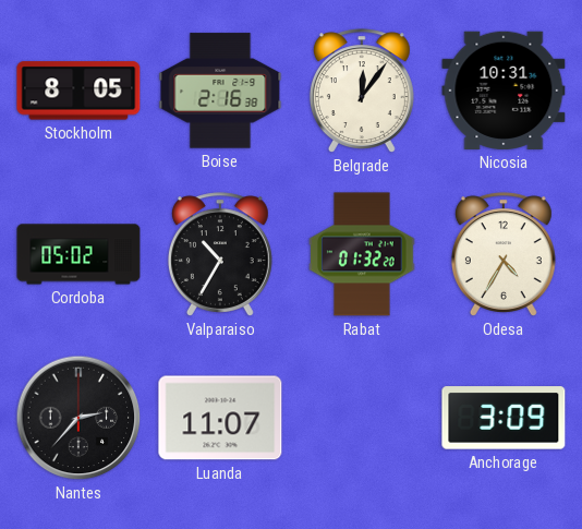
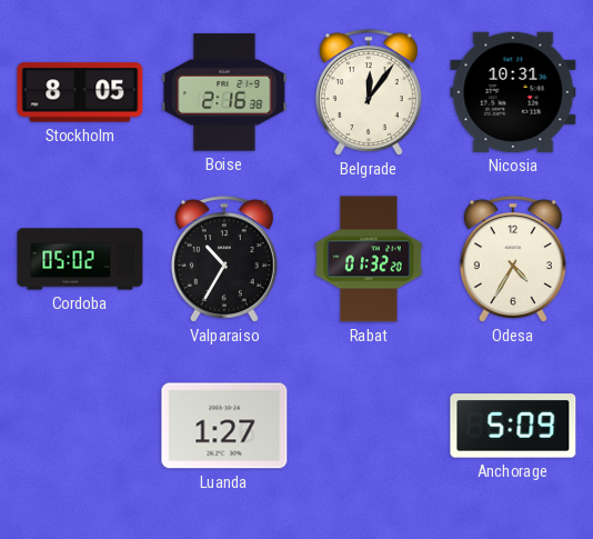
Nantes: 2:37 -> none (78, 418)
Luanda: 11:07 -> 1:27 (224, 426)
Anchorage: 3:09 -> 5:09 (513, 426)
